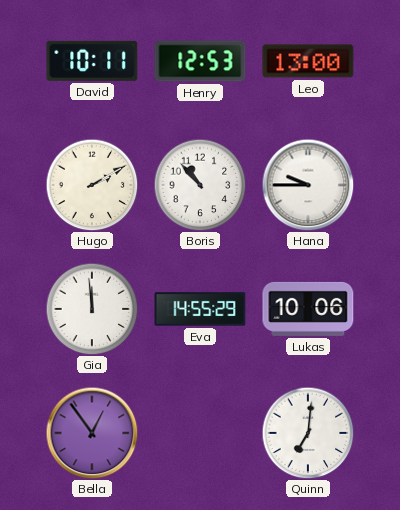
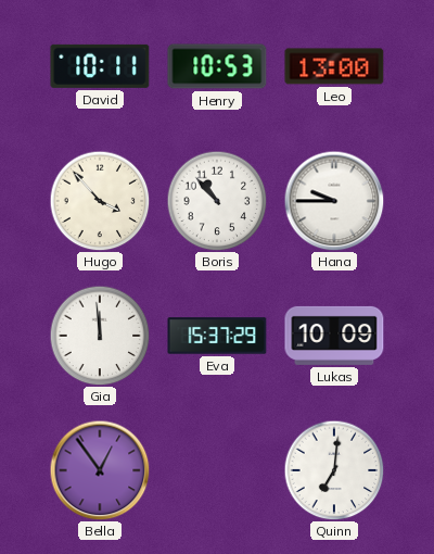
Henry: 12:53 -> 10:53 (217, 66)
Hugo: 2:10 -> 3:53 (100, 201)
Eva: 14:55 -> 15:37 (217, 336)
Lukas: 10:06 -> 10:09 (334, 336)
